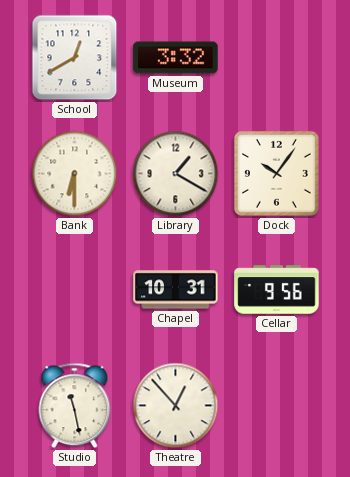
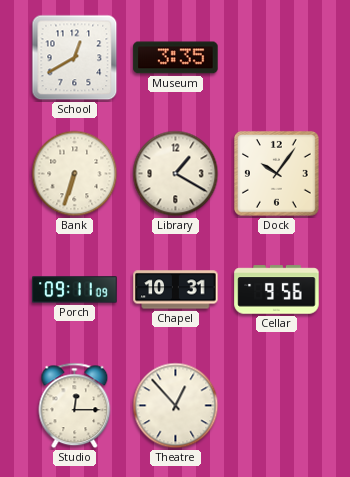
Museum: 3:32 -> 3:35 (176, 58)
Bank: 6:30 -> 6:33 (75, 174)
Porch: none -> 09:11 (75, 290)
Studio: 11:28 -> 12:15 (75, 406)
